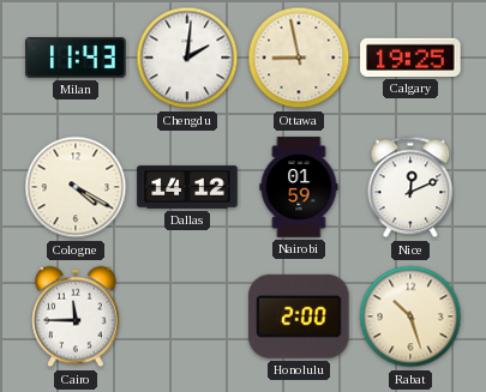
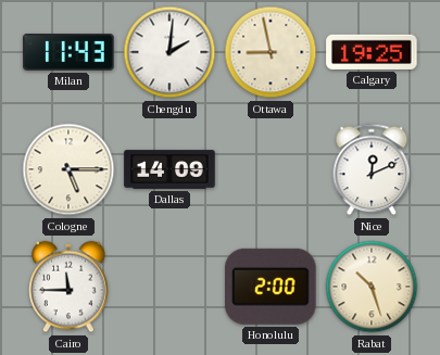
Cologne: 4:20 -> 5:15 (68, 169)
Dallas: 14:12 -> 14:09 (169, 169)
Nairobi: 01:59 -> none (299, 187)
